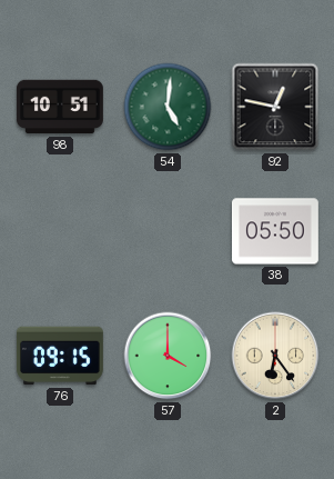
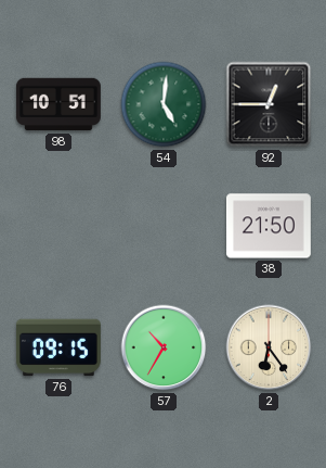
92: 12:47 -> 12:45 (269, 104)
38: 05:50 -> 21:50 (269, 226)
57: 4:00 -> 10:35 (164, 347)
